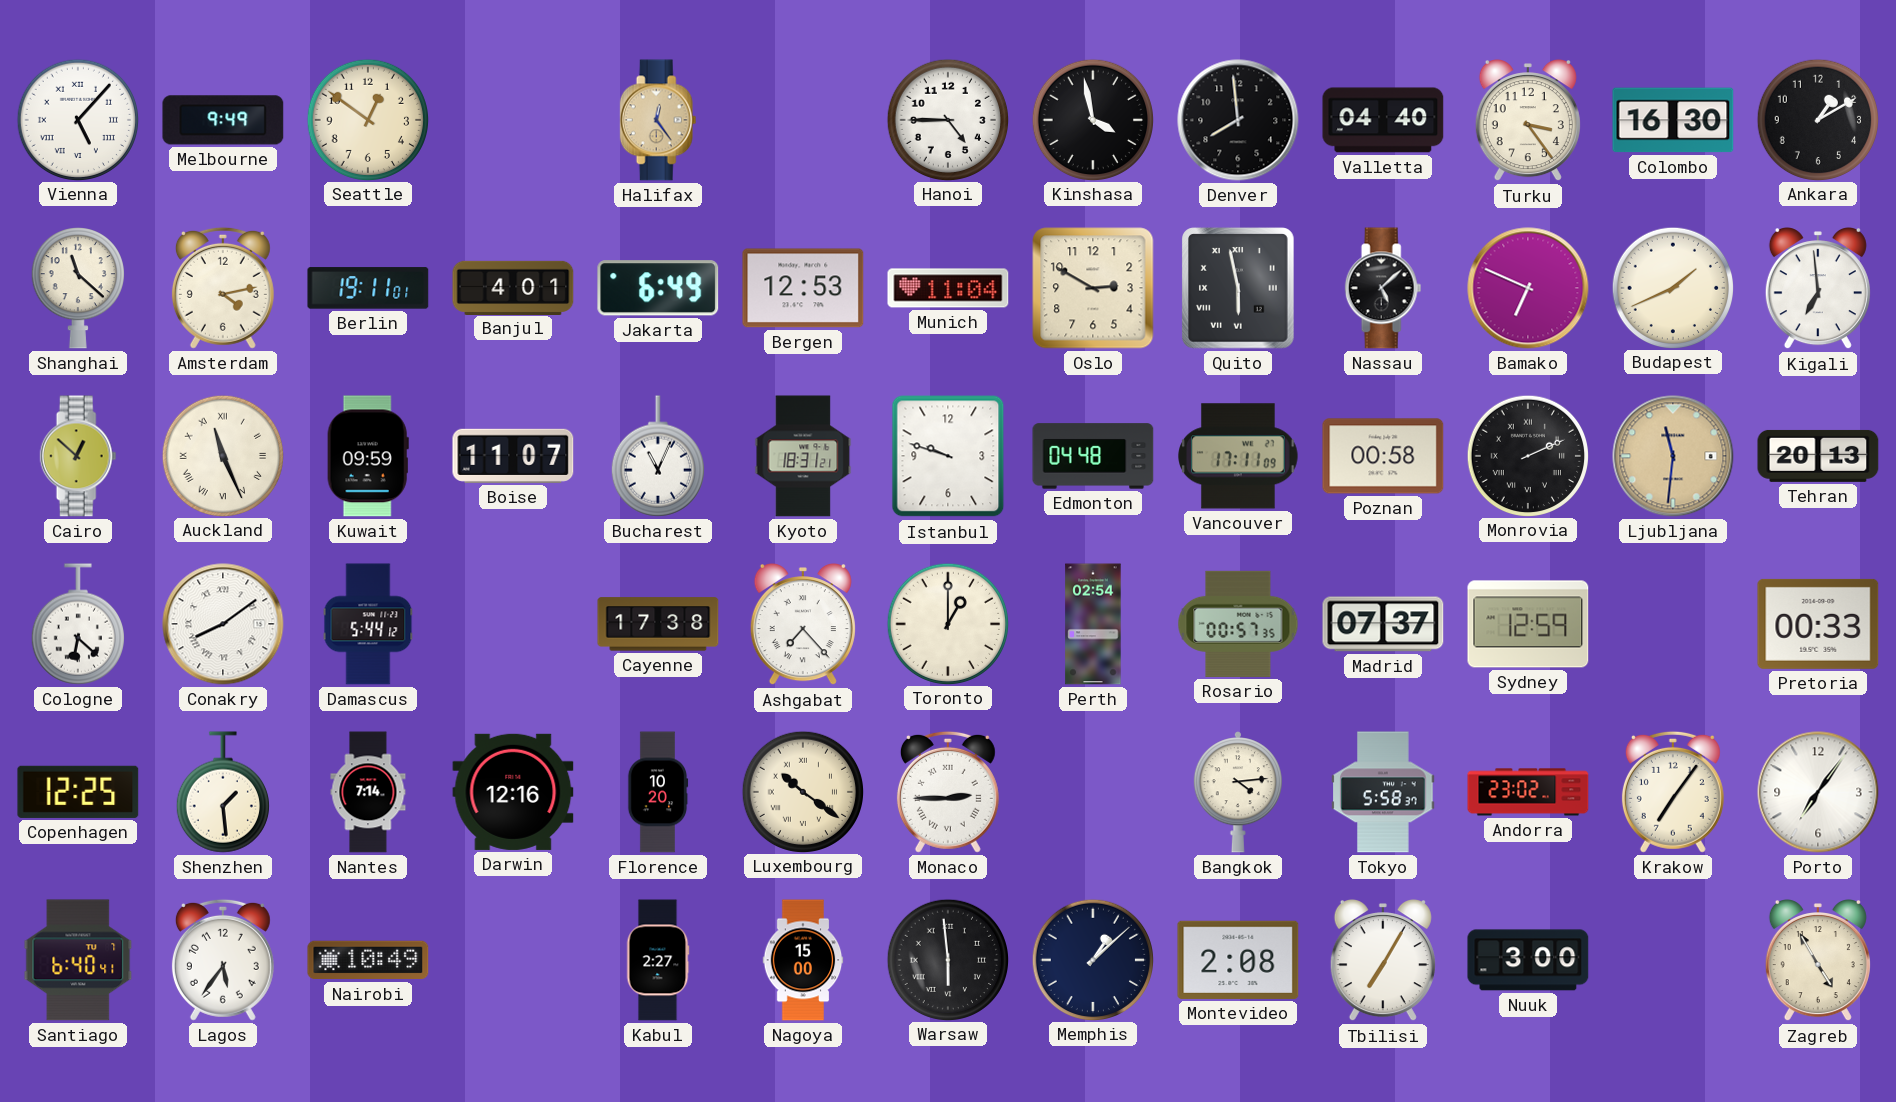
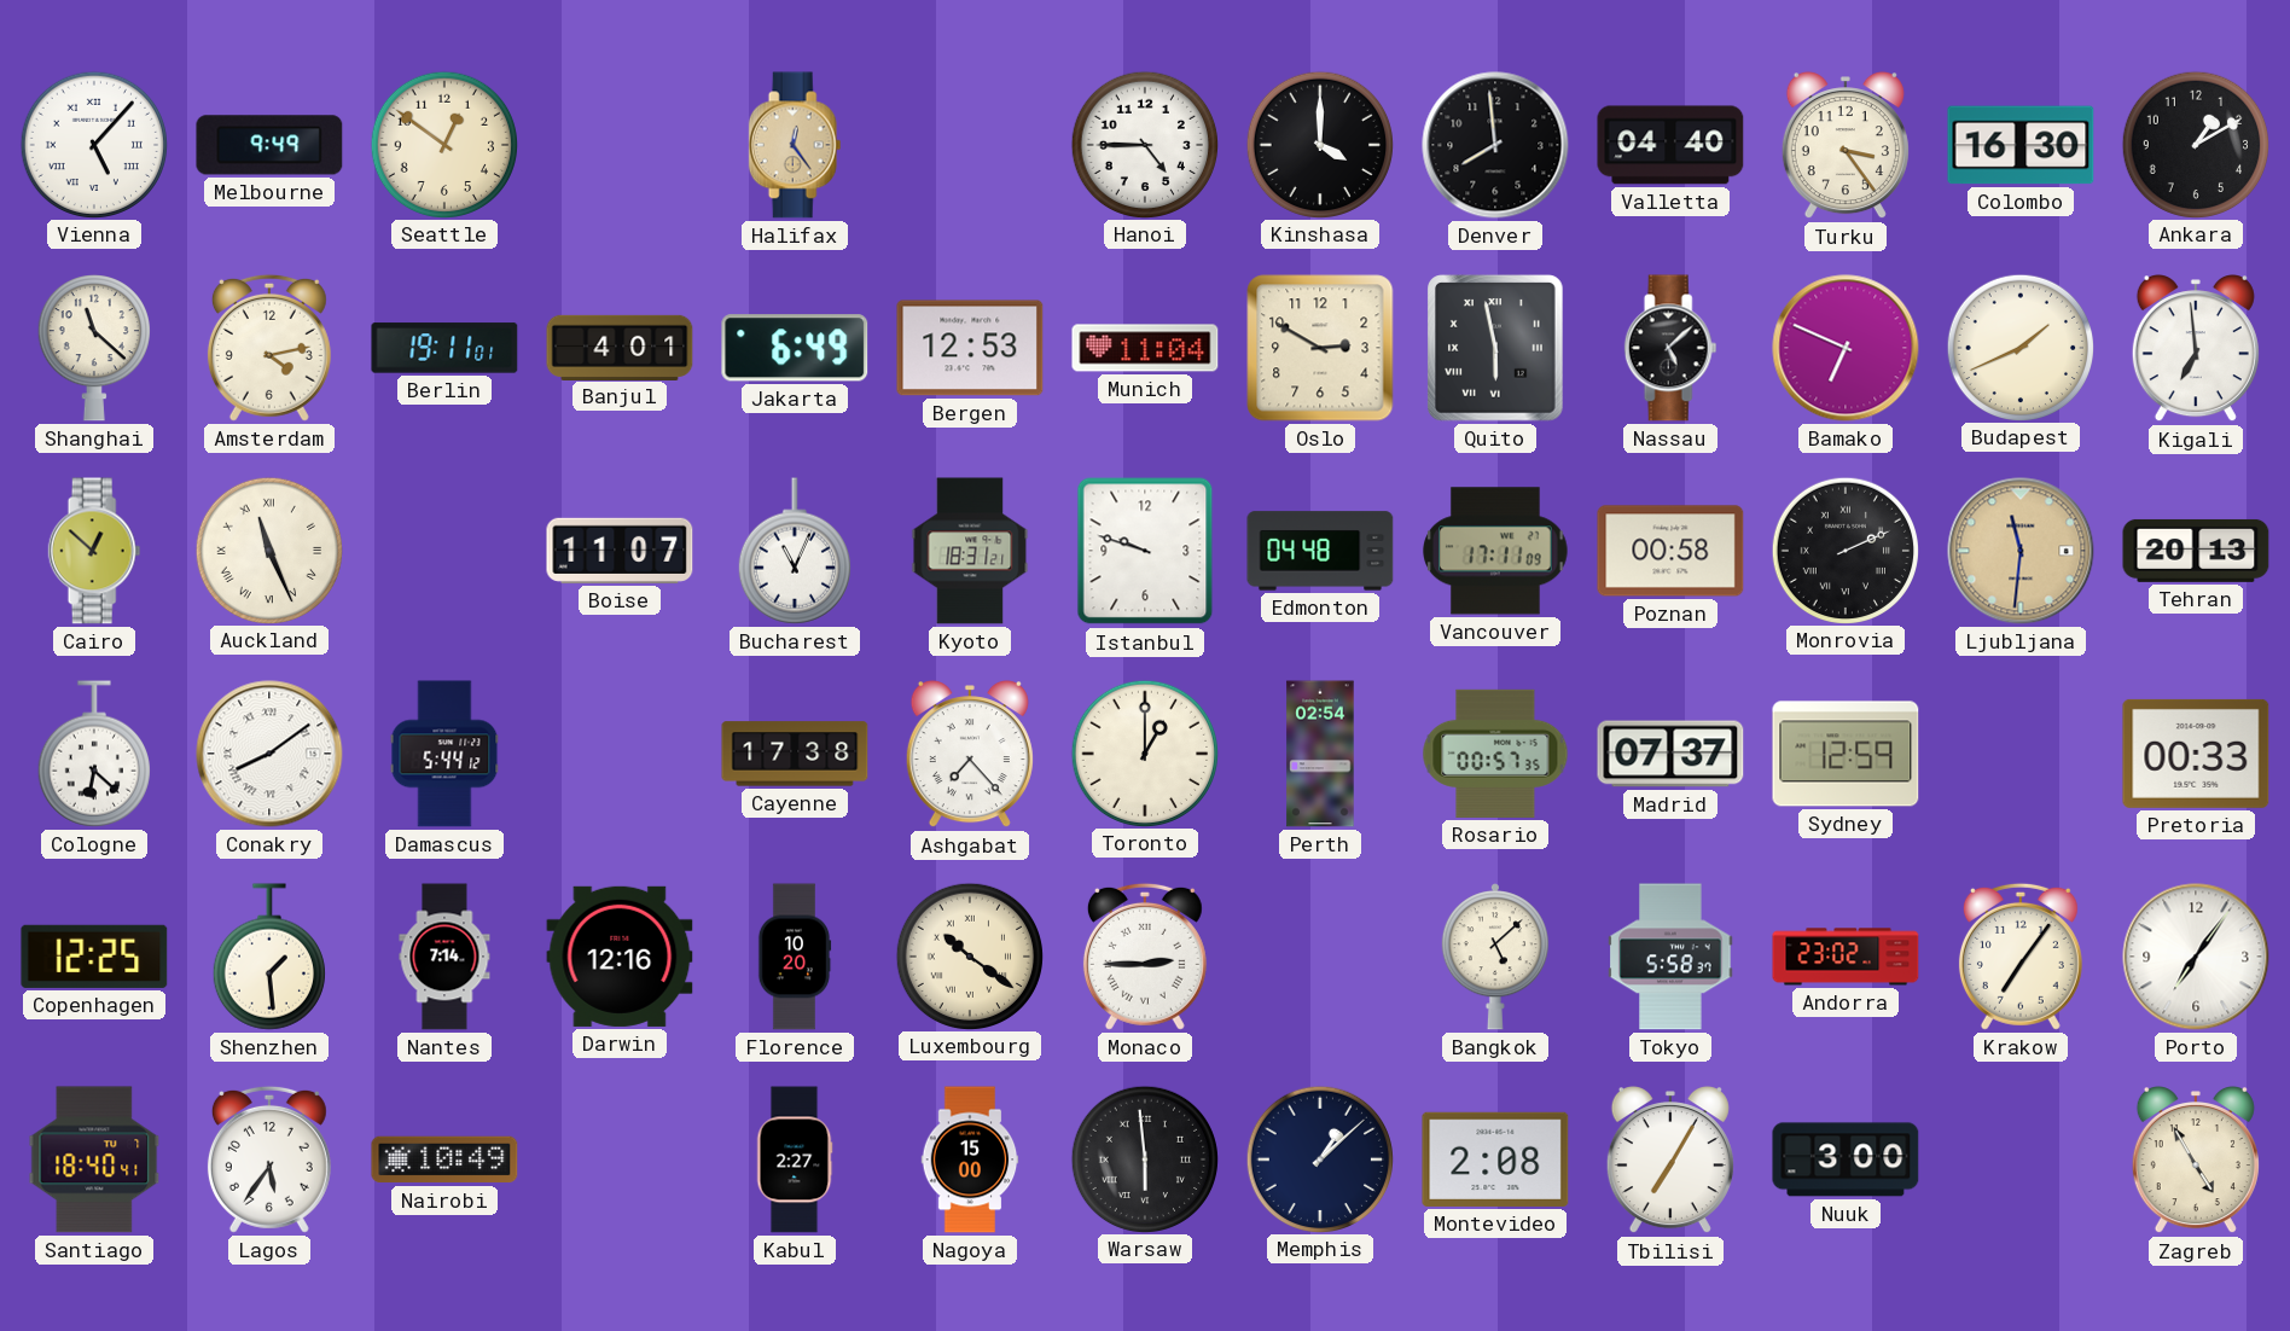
Kinshasa: 3:58 -> 4:00 (1319, 144)
Kuwait: 09:59 -> none (368, 456)
Bangkok: 4:14 -> 5:08 (1495, 957)
Santiago: 6:40 -> 18:40 (94, 1159)
